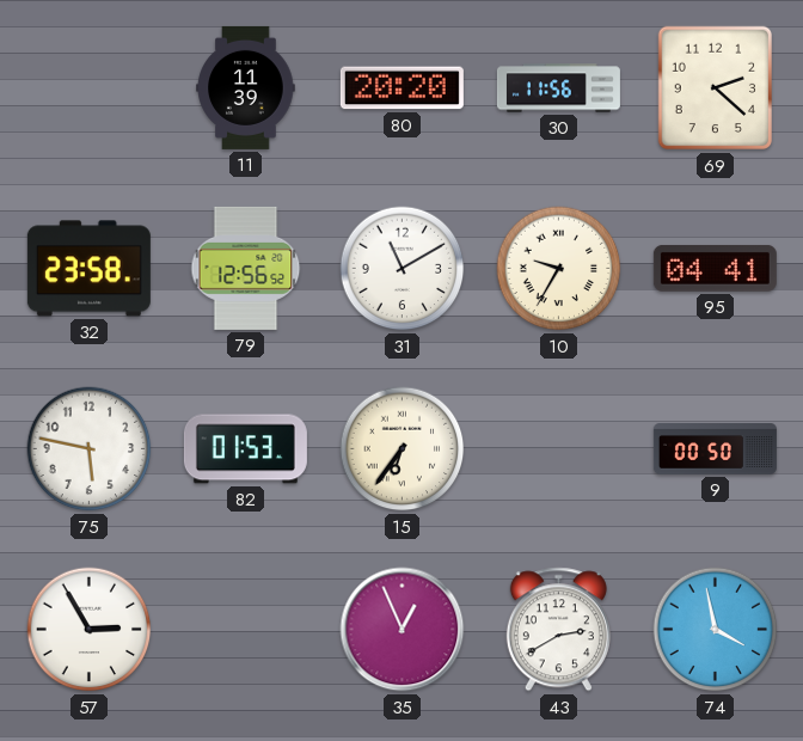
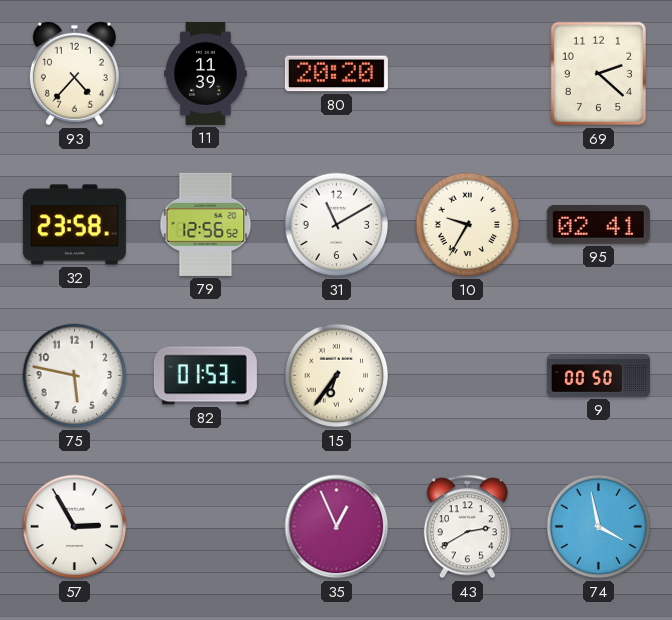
93: none -> 4:37 (74, 74)
30: 11:56 -> none (558, 88)
95: 04:41 -> 02:41 (598, 224)
